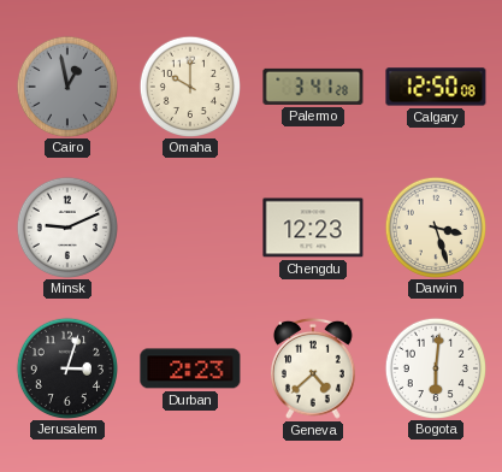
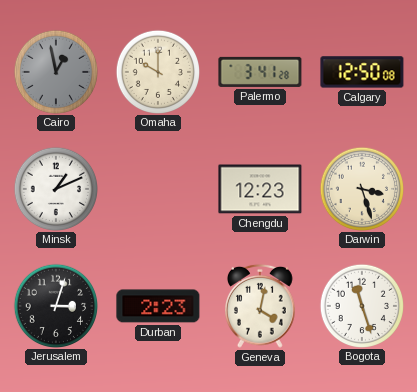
Minsk: 9:11 -> 1:11 (55, 188)
Geneva: 4:38 -> 4:02 (261, 306)
Bogota: 6:01 -> 11:27 (361, 305)
